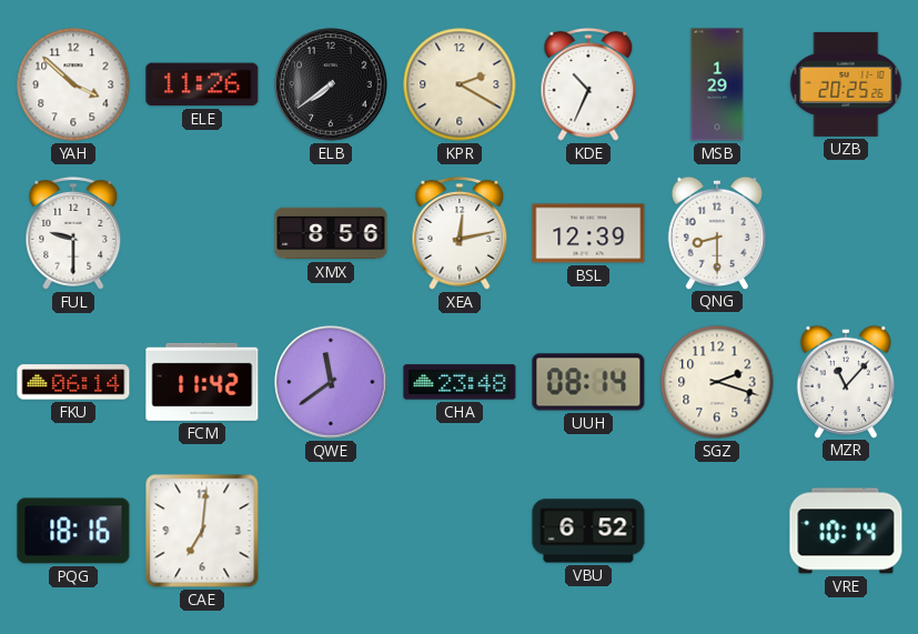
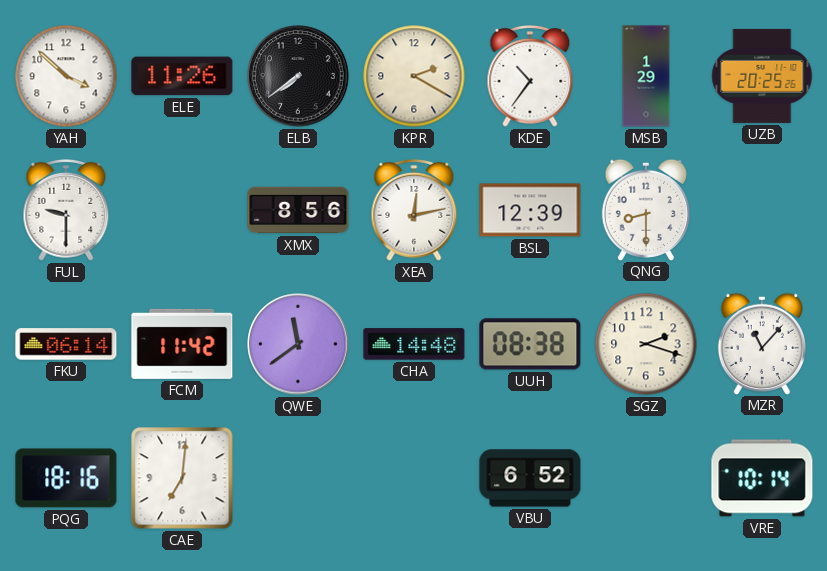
KDE: 10:34 -> 10:36 (530, 77)
CHA: 23:48 -> 14:48 (414, 344)
UUH: 08:14 -> 08:38 (530, 344)
